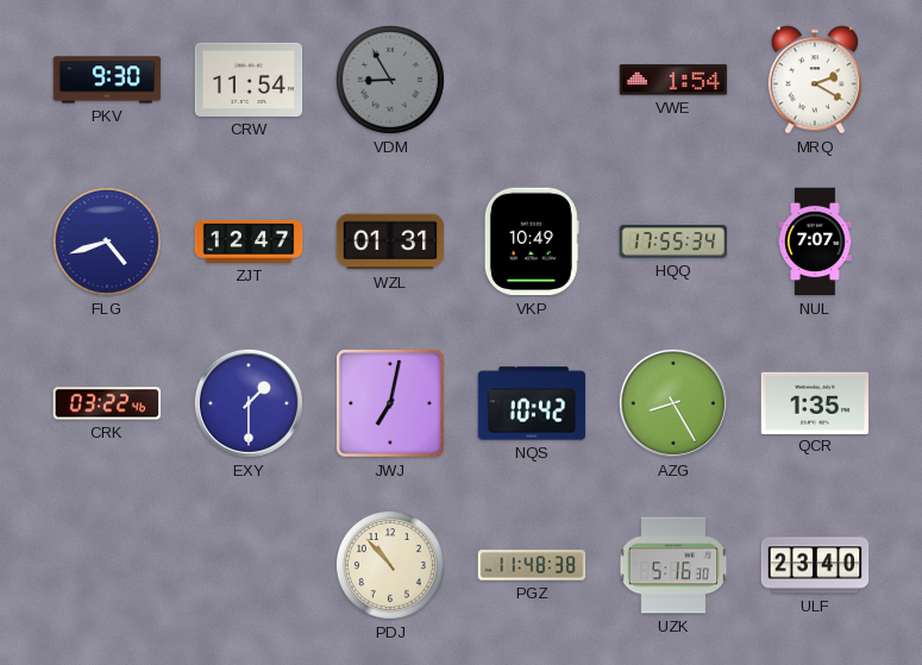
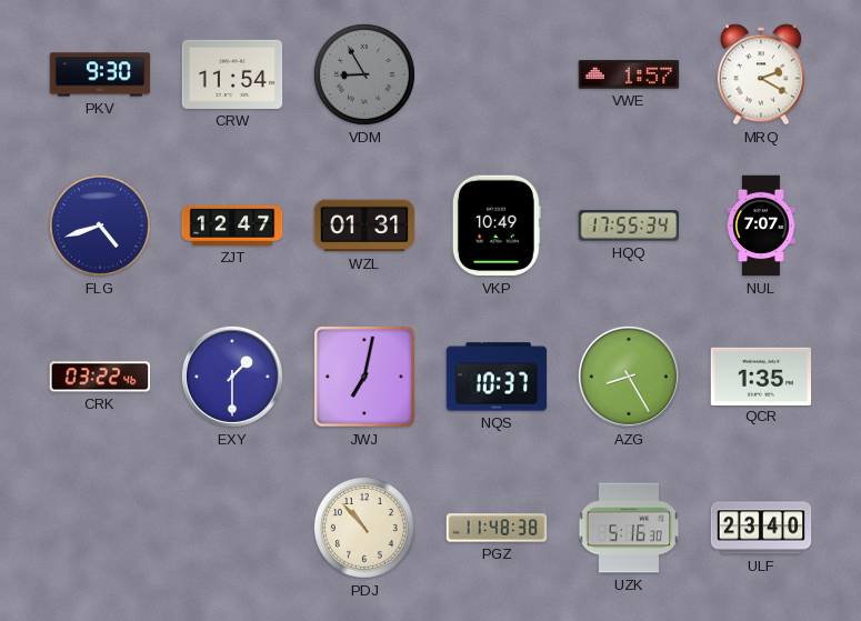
VWE: 1:54 -> 1:57 (629, 74)
NQS: 10:42 -> 10:37 (497, 377)
